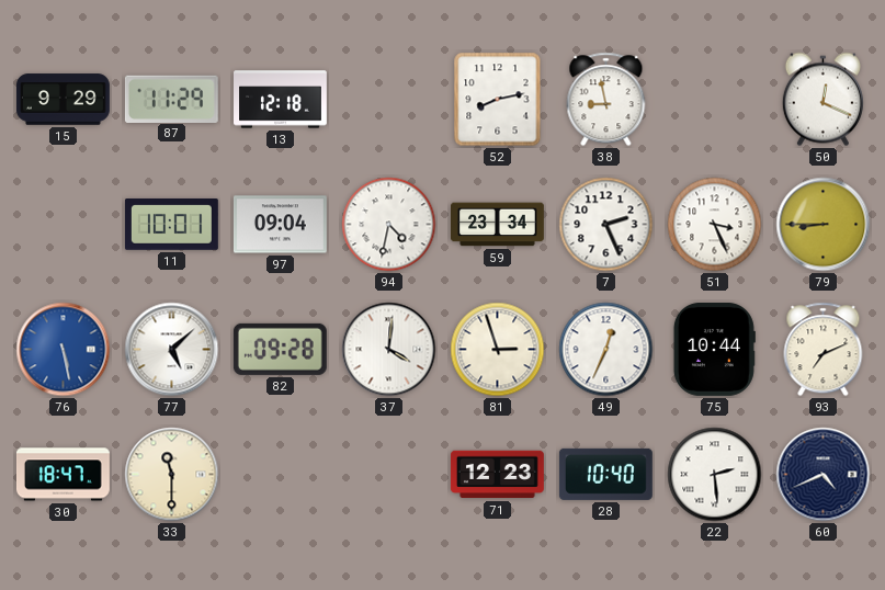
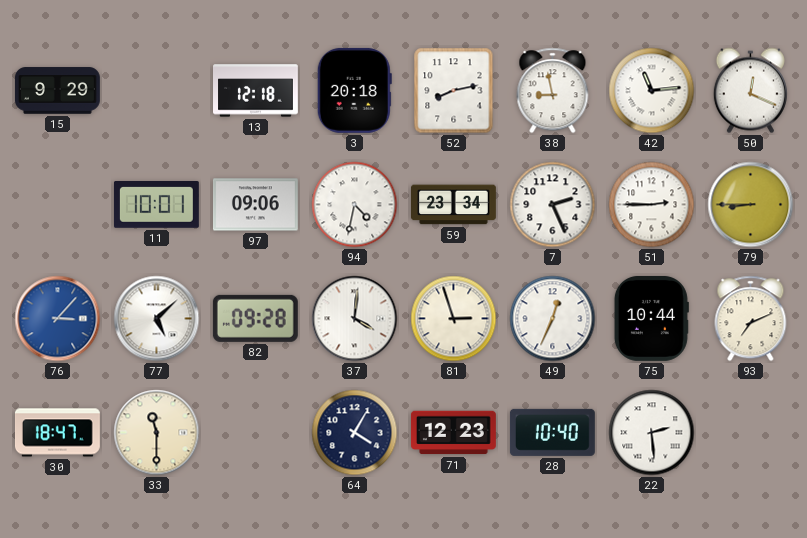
87: 11:29 -> none (171, 99)
3: none -> 20:18 (354, 90)
42: none -> 11:14 (652, 91)
97: 09:04 -> 09:06 (255, 205)
51: 3:26 -> 2:45 (652, 205)
76: 5:28 -> 3:07 (58, 319)
64: none -> 4:05 (355, 433)
60: 4:41 -> none (824, 475)
